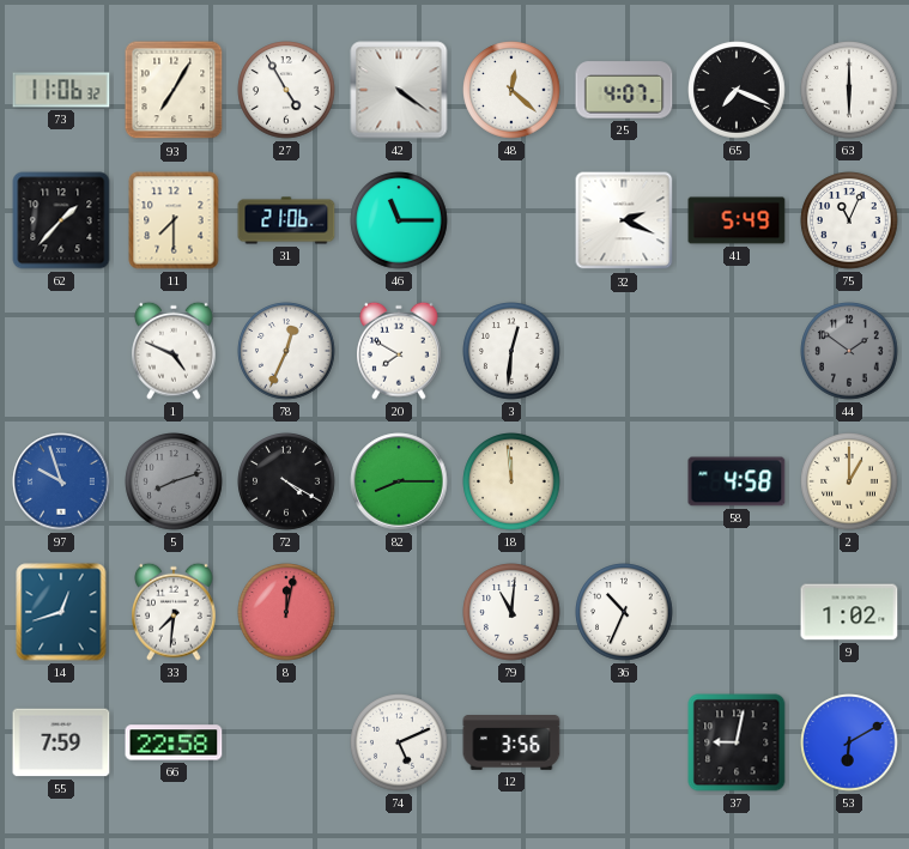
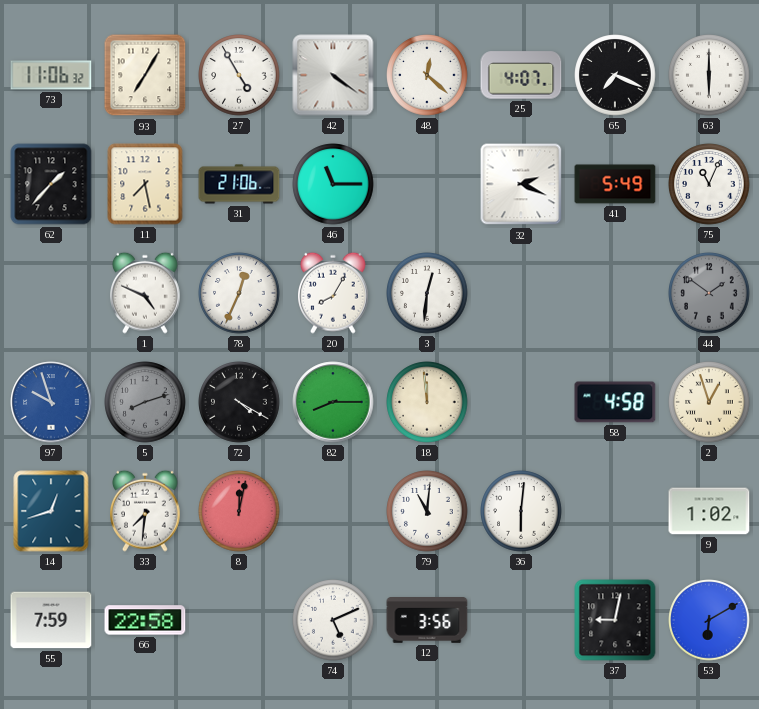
11: 7:30 -> 7:28 (145, 184)
20: 7:50 -> 8:05 (334, 293)
2: 1:00 -> 12:57 (709, 402)
36: 10:34 -> 6:01 (521, 511)
